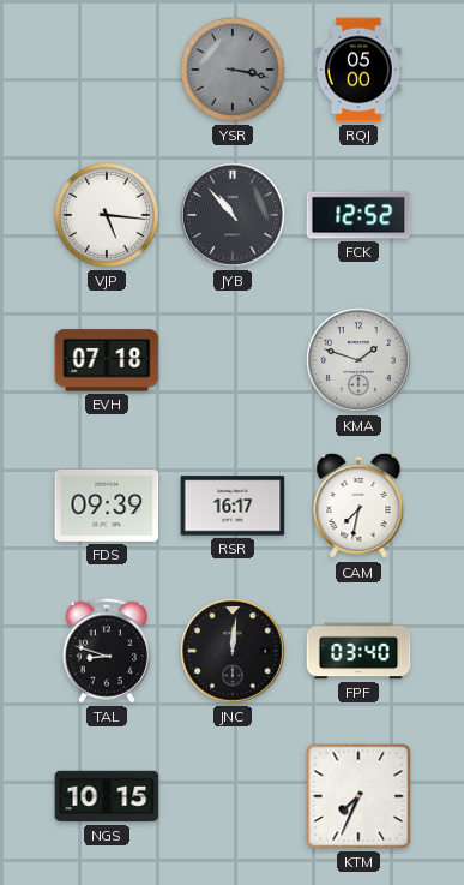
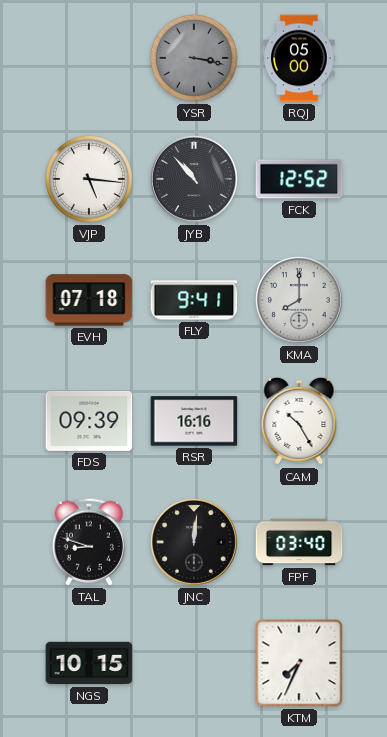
FLY: none -> 9:41 (194, 300)
KMA: 1:48 -> 8:00 (300, 301)
RSR: 16:17 -> 16:16 (194, 421)
CAM: 7:32 -> 10:25 (299, 421)
